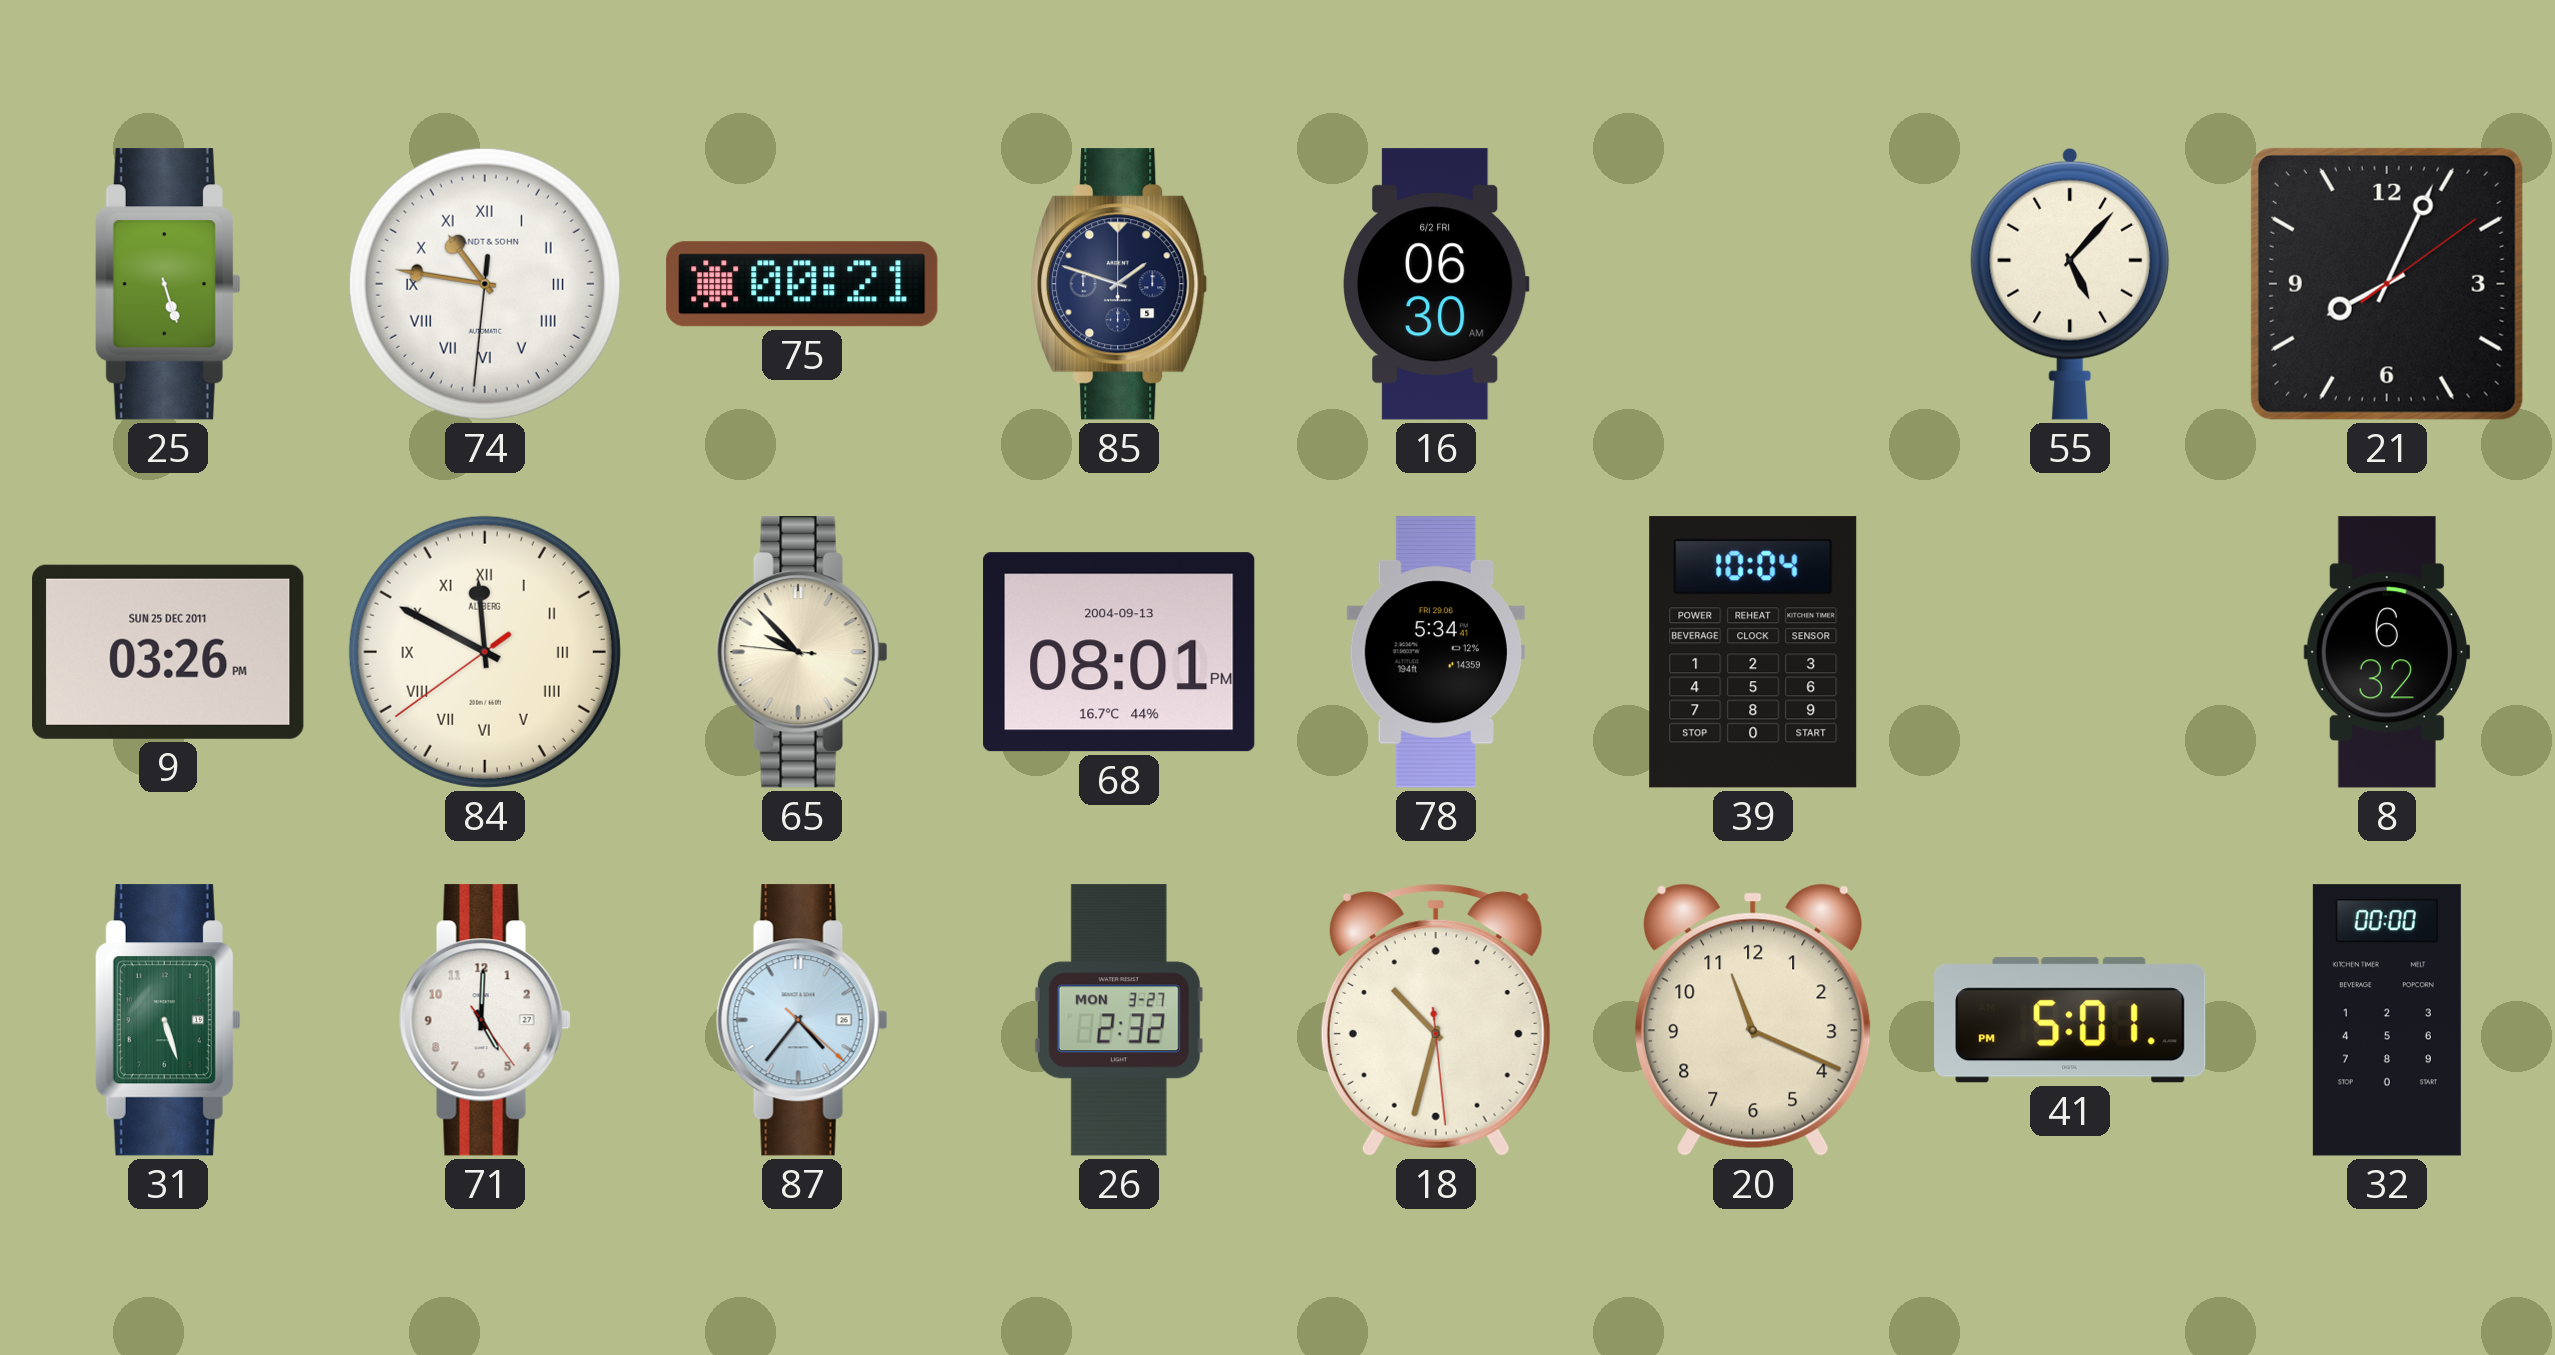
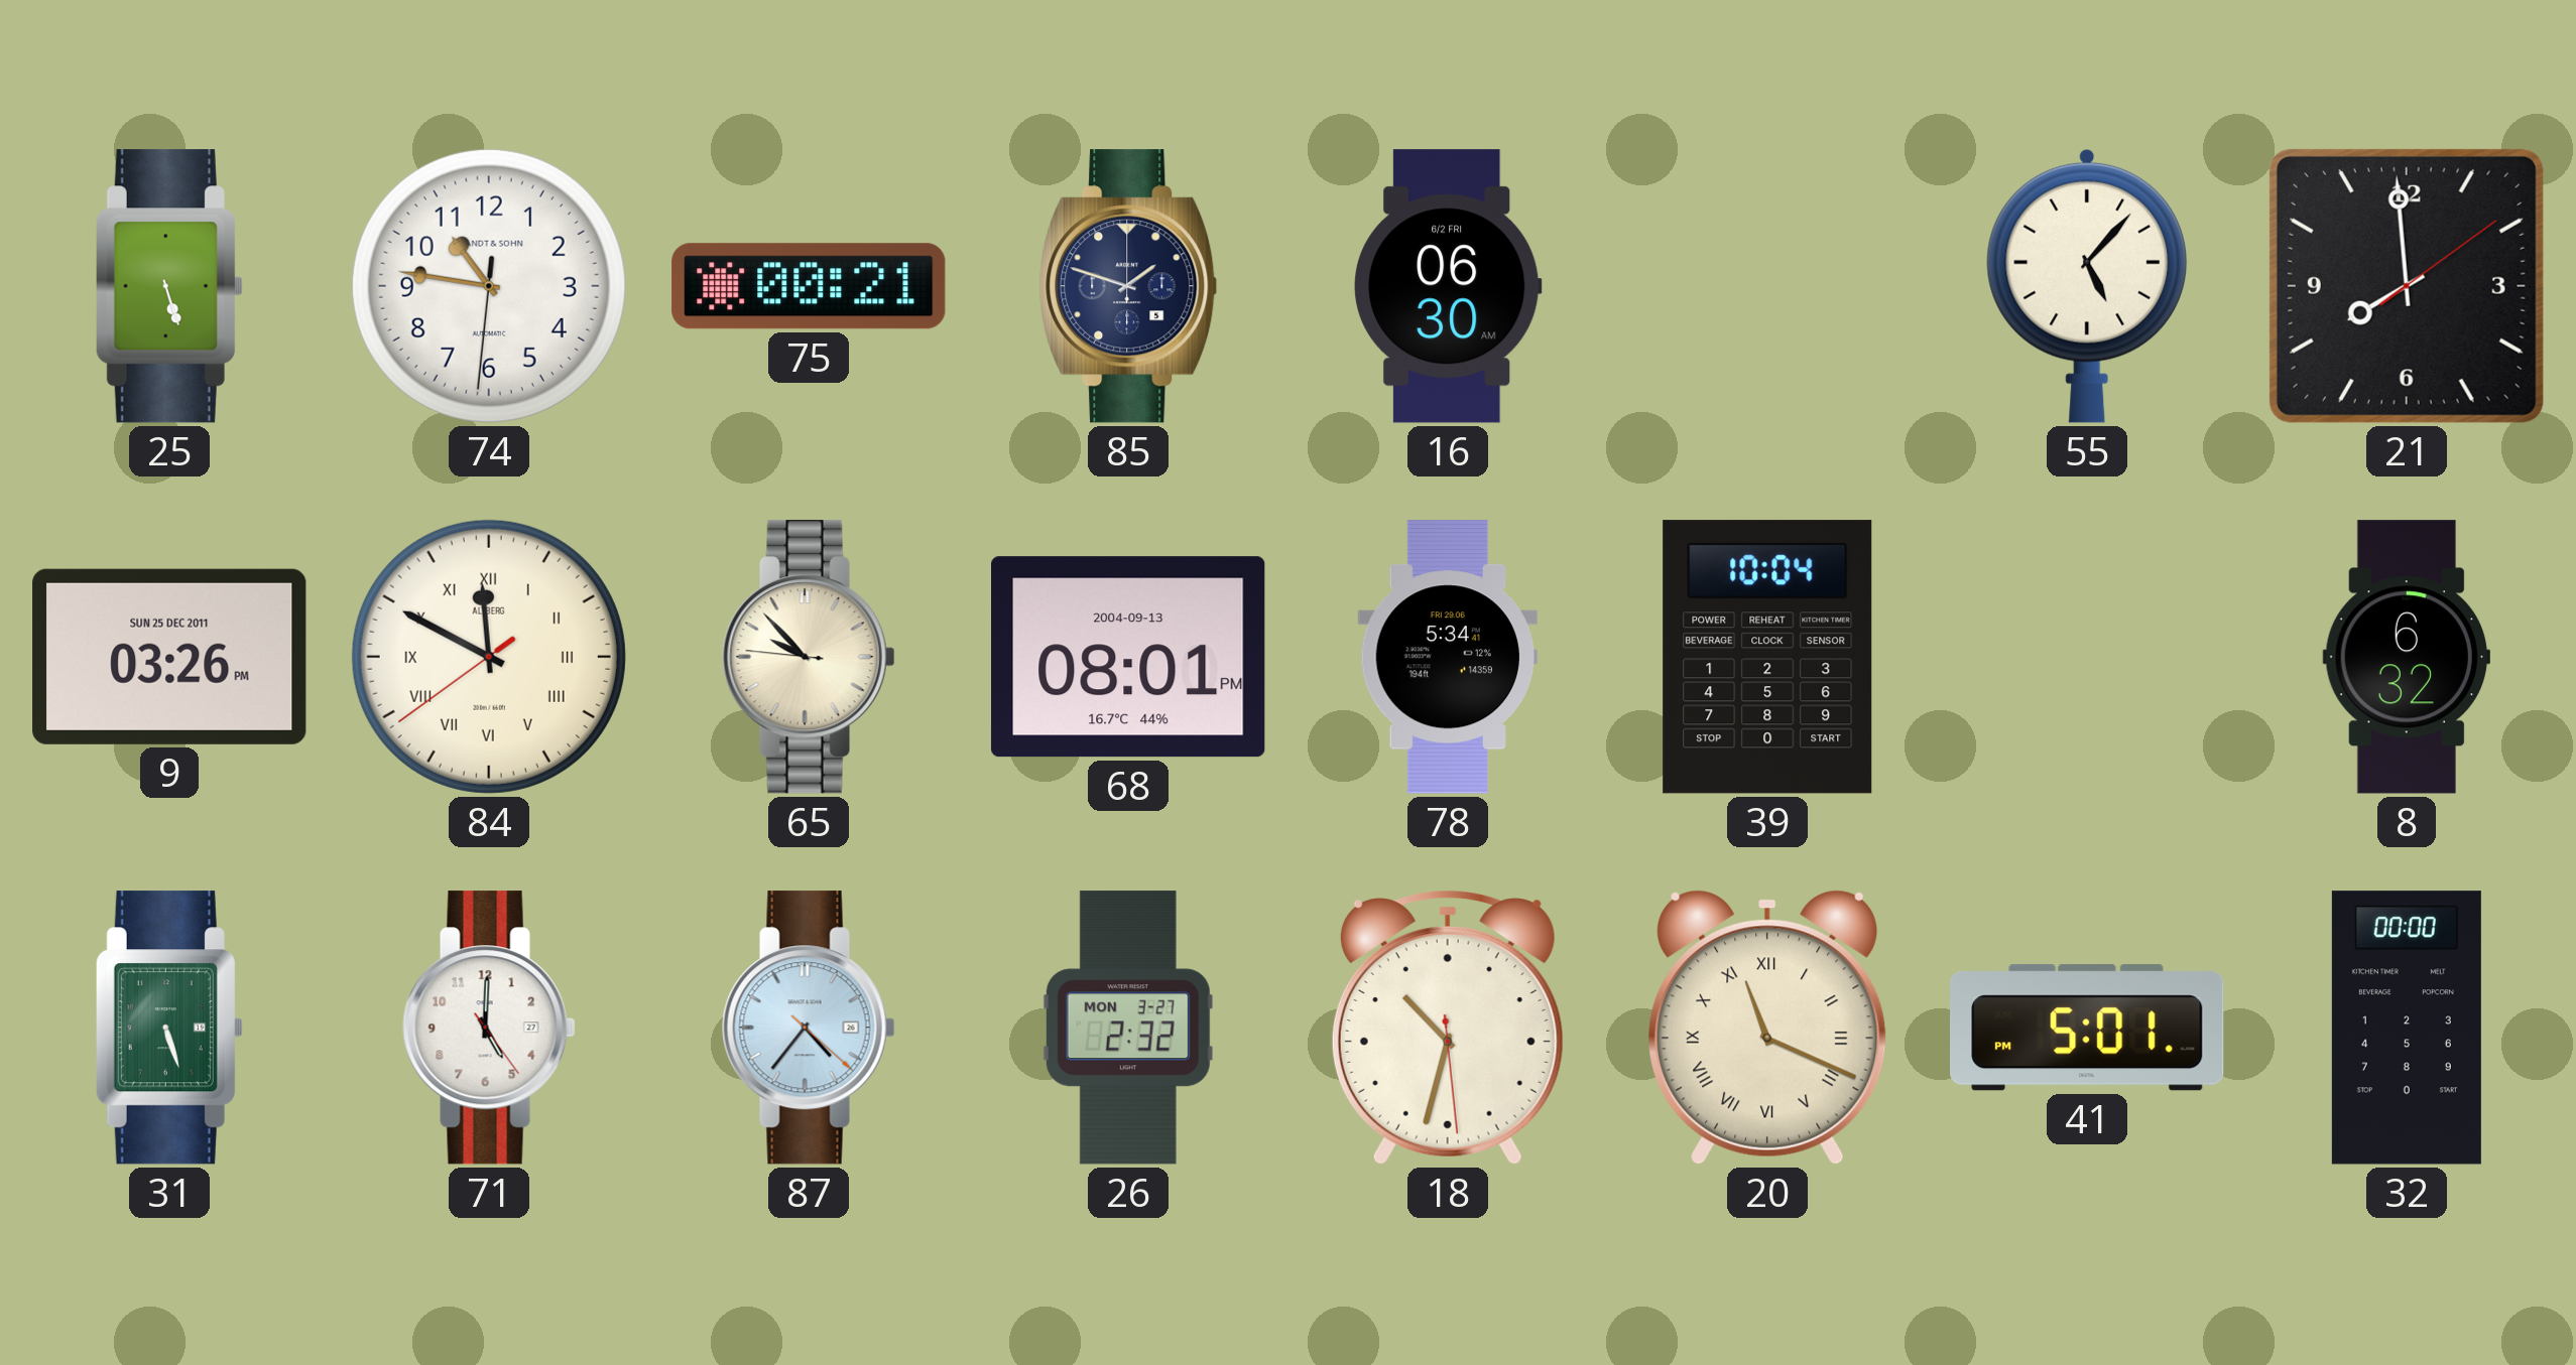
74 numerals: Roman -> Arabic (489, 286)
21: 8:04 -> 7:59 (2407, 286)
20 numerals: Arabic -> Roman (1767, 1028)
